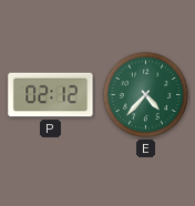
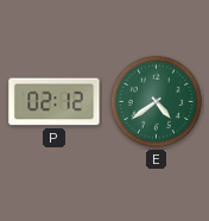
E: 4:37 -> 4:39 (156, 101)
